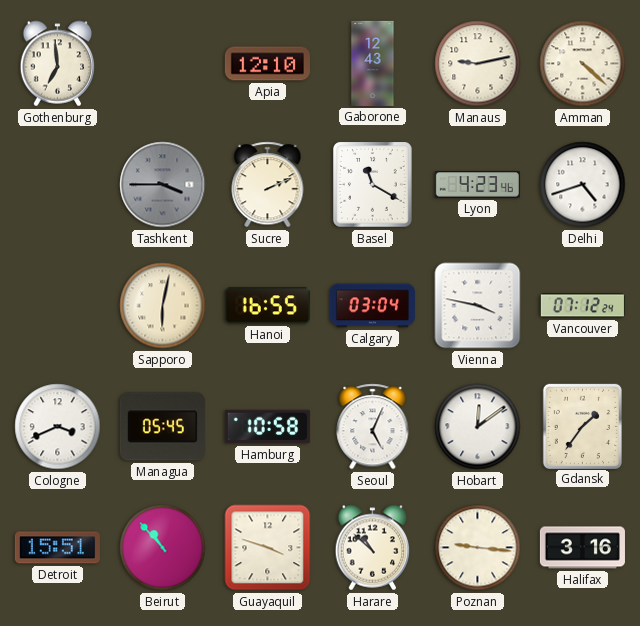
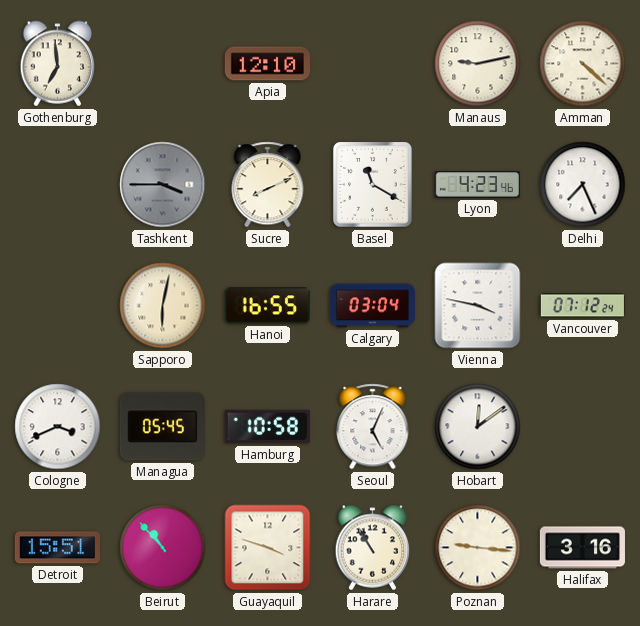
Gaborone: 12:43 -> none (373, 63)
Sucre: 2:11 -> 8:11 (268, 185)
Delhi: 4:42 -> 7:26 (583, 185)
Gdansk: 1:36 -> none (582, 426)
Harare: 10:52 -> 10:55 (373, 548)
